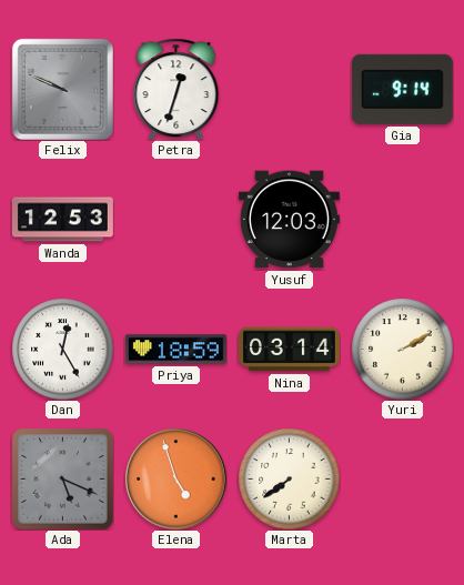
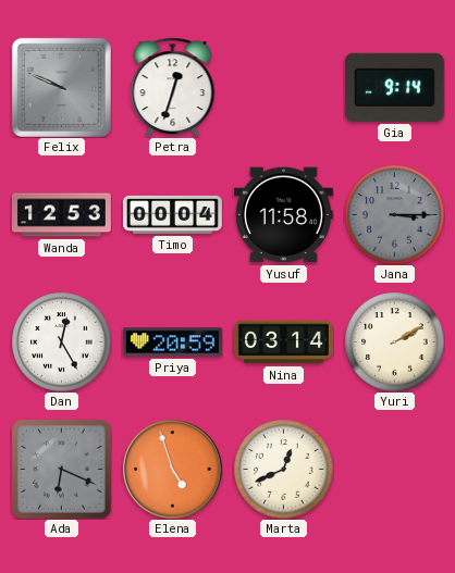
Timo: none -> 00:04 (172, 214)
Yusuf: 12:03 -> 11:58 (283, 215)
Jana: none -> 3:15 (394, 214)
Priya: 18:59 -> 20:59 (172, 342)
Ada: 5:19 -> 6:19 (61, 469)
Marta: 7:39 -> 12:41 (283, 469)
